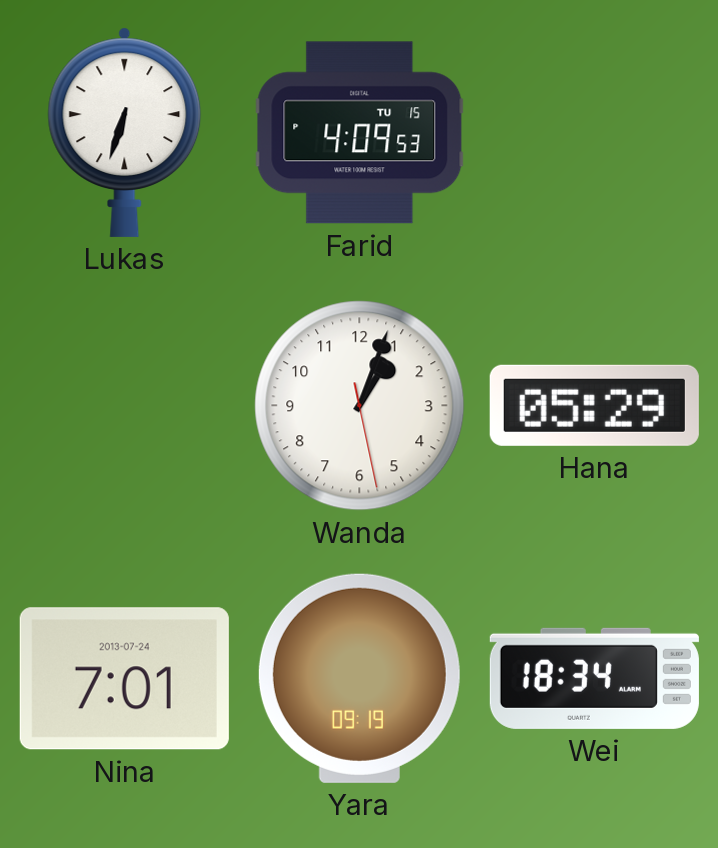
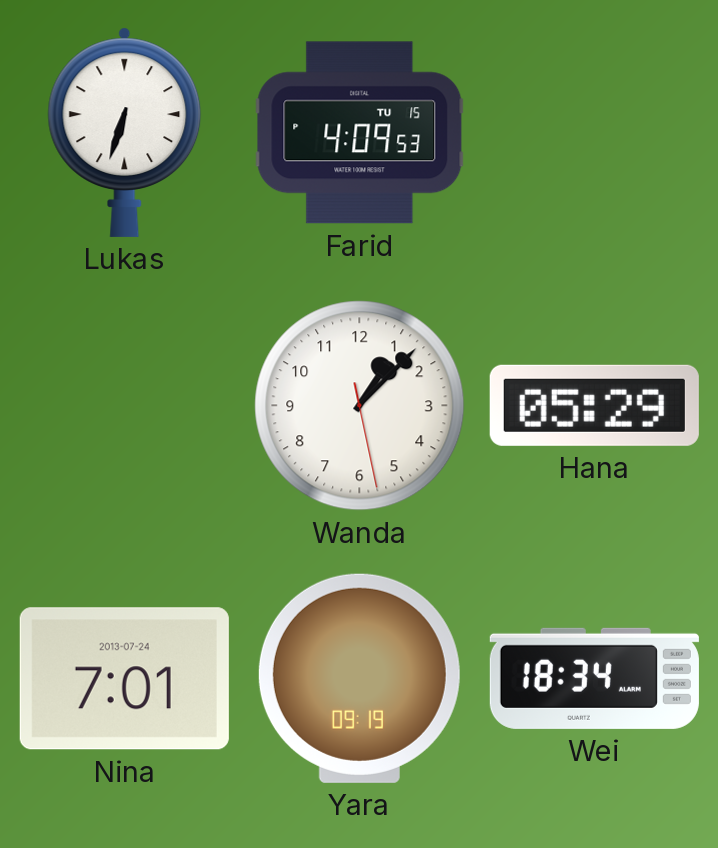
Wanda: 1:03 -> 1:07 (360, 406)
